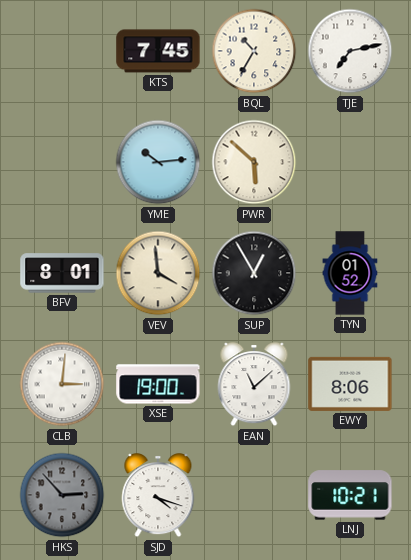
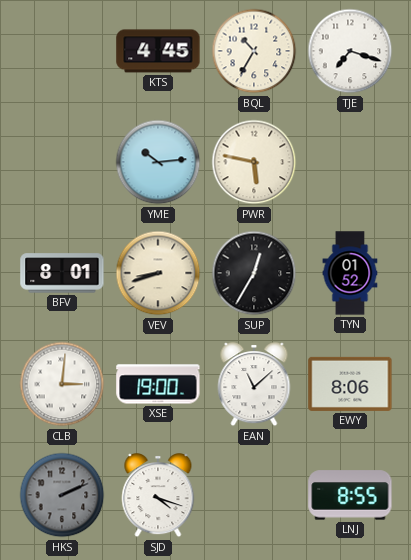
KTS: 7:45 -> 4:45 (158, 51)
TJE: 7:13 -> 7:18 (350, 51)
PWR: 5:52 -> 5:47 (254, 162)
VEV: 3:59 -> 8:42 (158, 273)
SUP: 12:55 -> 12:35 (254, 273)
HKS: 2:53 -> 2:11 (62, 495)
LNJ: 10:21 -> 8:55 (350, 495)
